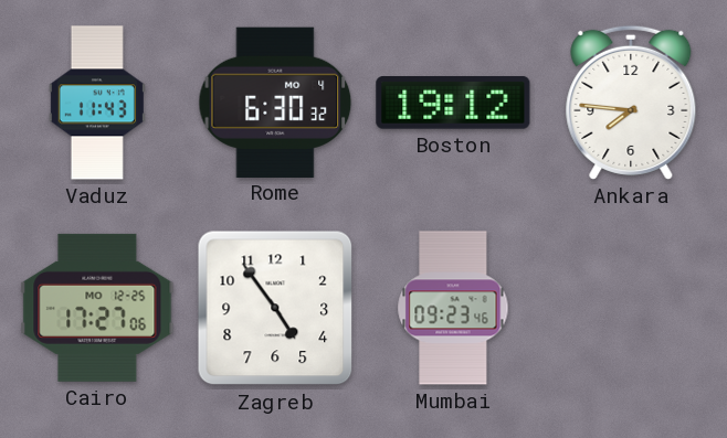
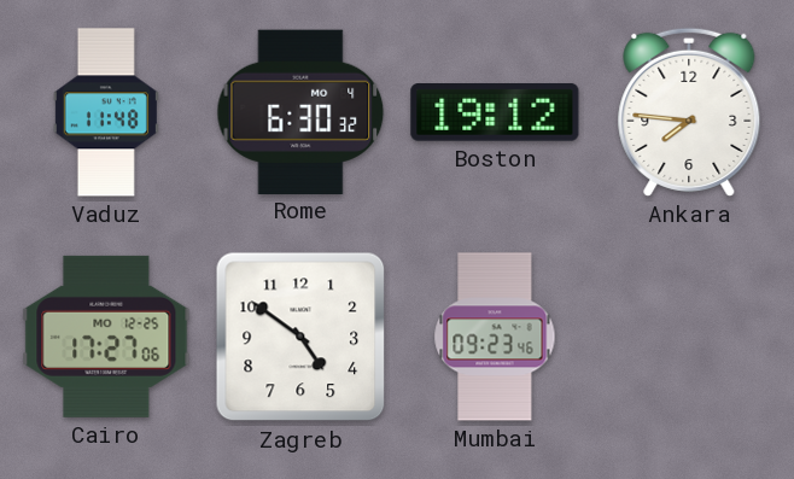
Vaduz: 11:43 -> 11:48 (106, 112)
Zagreb: 4:54 -> 4:51 (300, 337)
